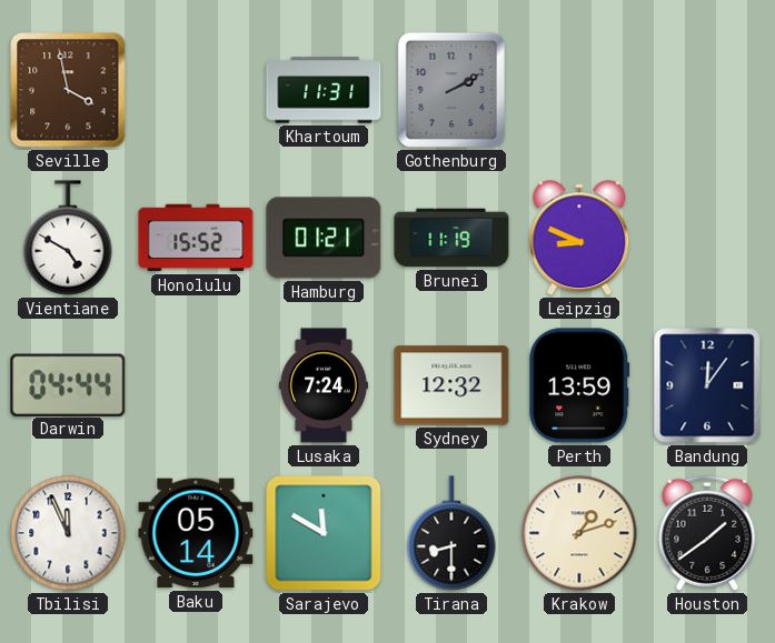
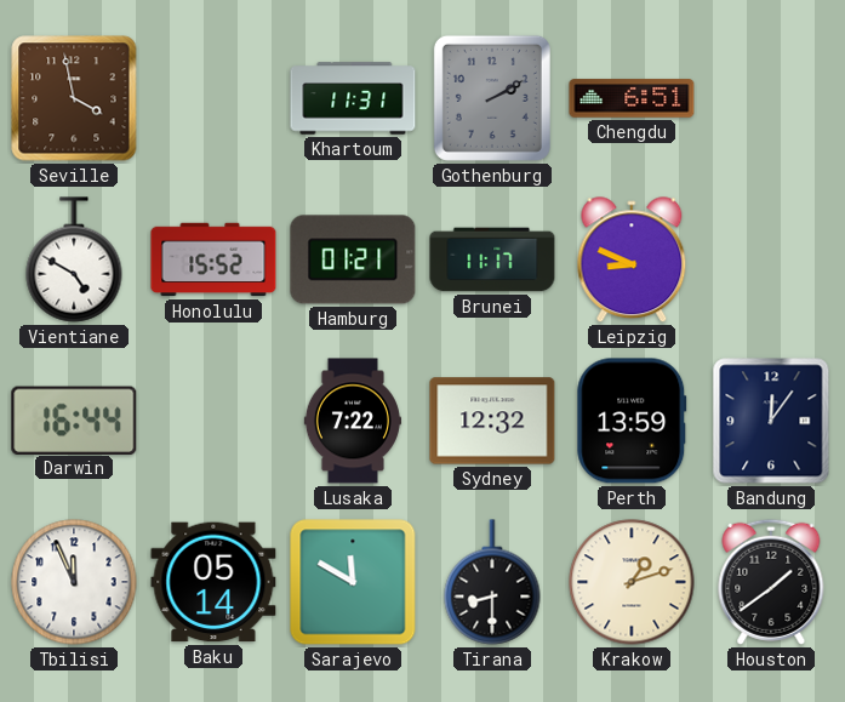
Chengdu: none -> 6:51 (632, 98)
Brunei: 11:19 -> 11:17 (492, 259)
Darwin: 04:44 -> 16:44 (74, 420)
Lusaka: 7:24 -> 7:22 (353, 421)
